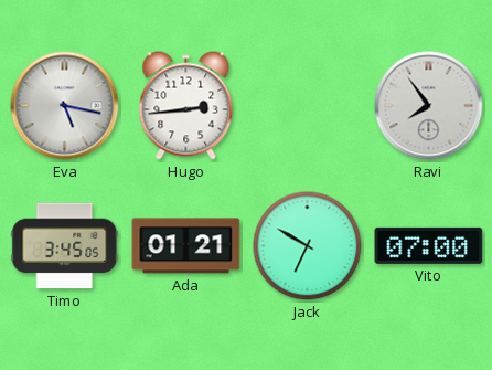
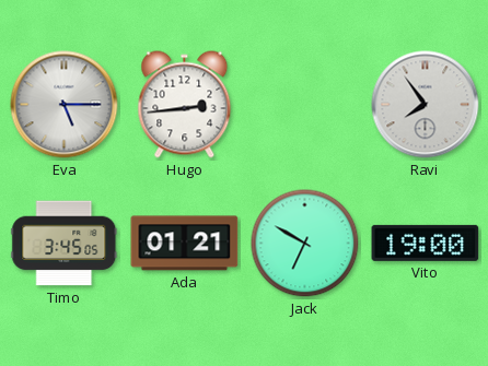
Eva: 5:17 -> 5:15 (65, 105)
Vito: 07:00 -> 19:00 (426, 243)
